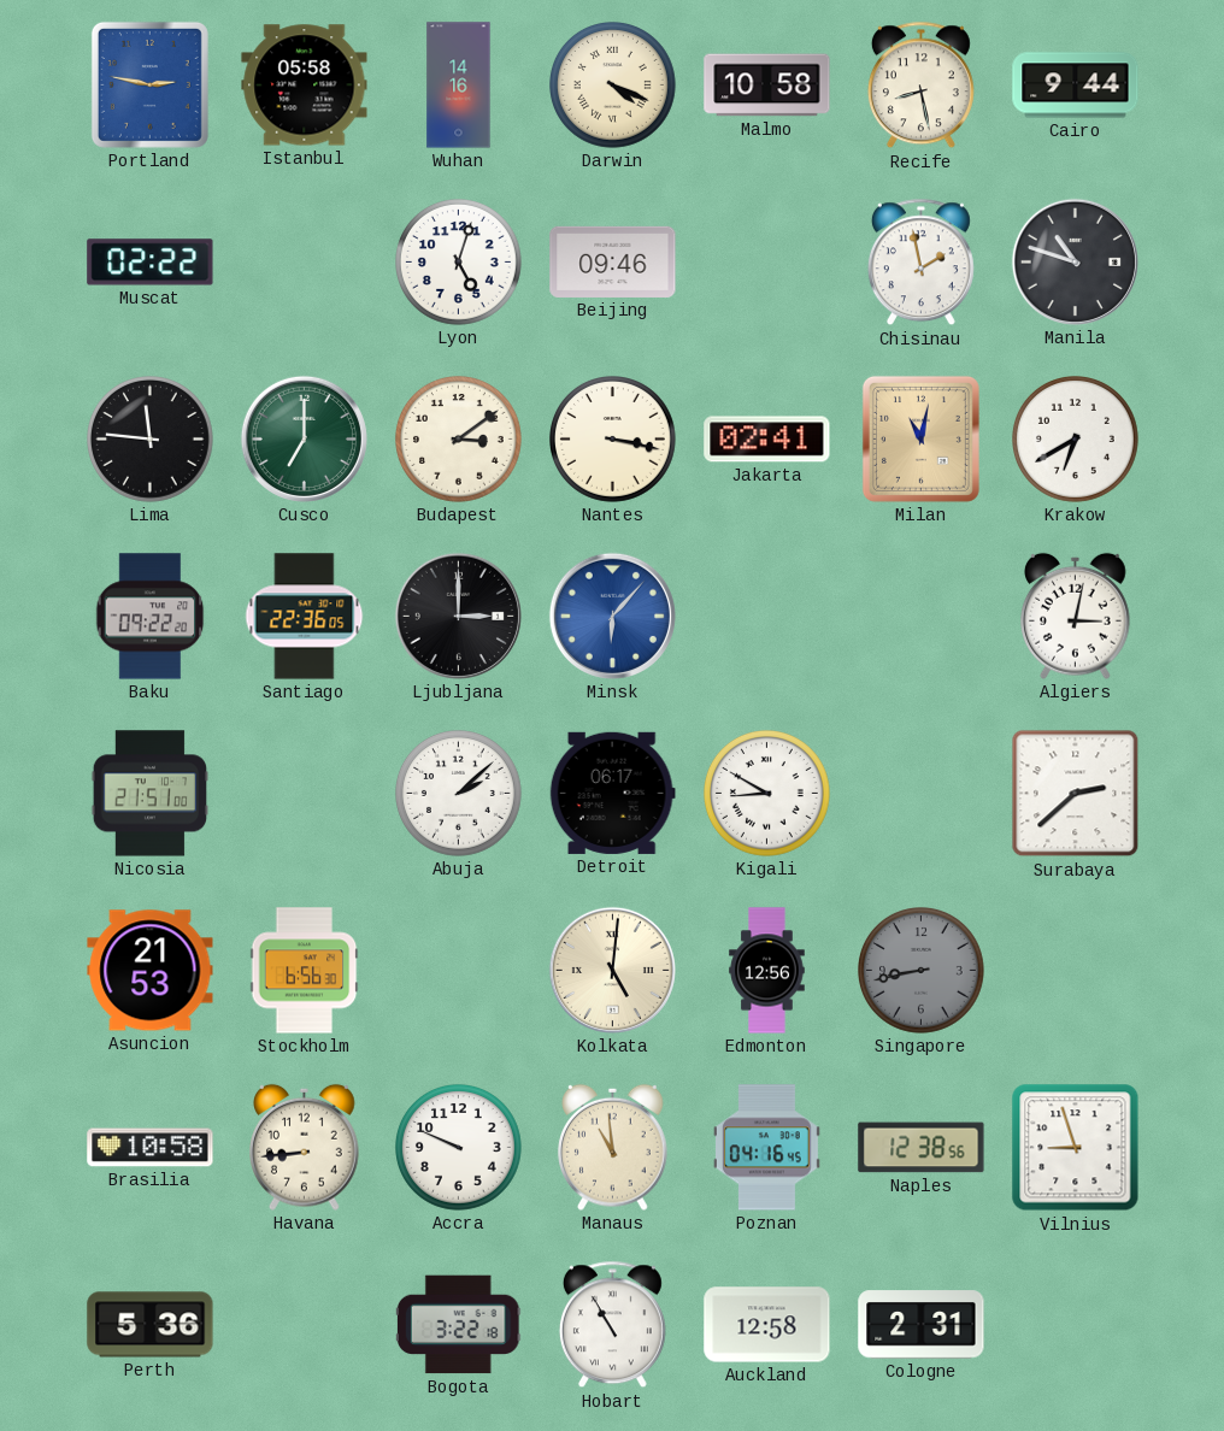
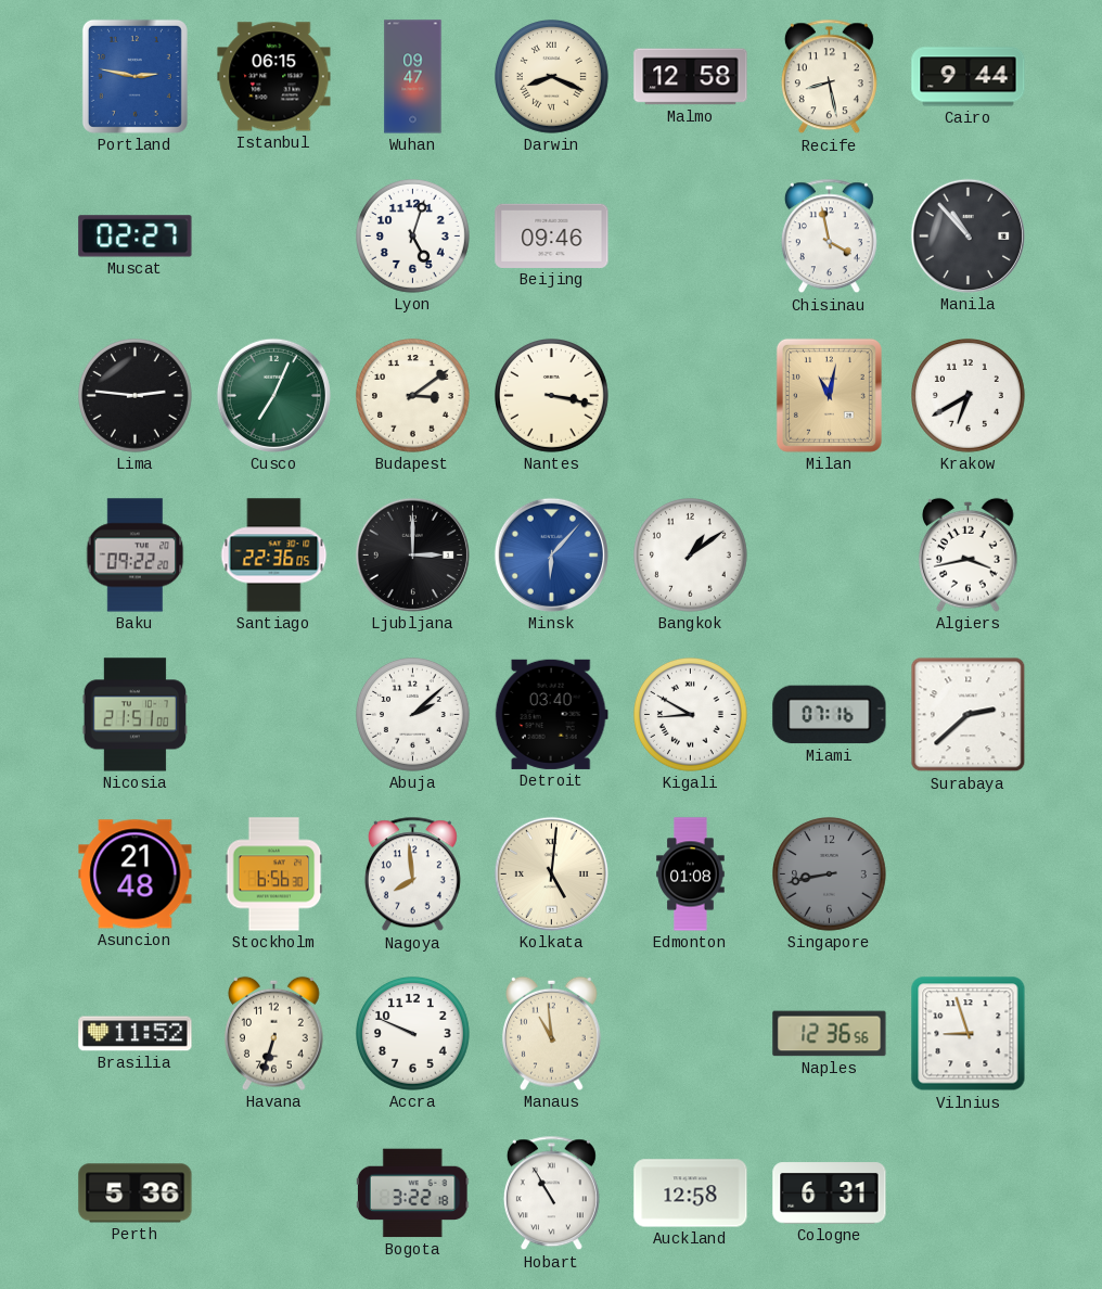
Istanbul: 05:58 -> 06:15 (274, 77)
Wuhan: 14:16 -> 09:47 (413, 77)
Darwin: 4:19 -> 8:19 (552, 77)
Malmo: 10:58 -> 12:58 (691, 77)
Muscat: 02:22 -> 02:27 (136, 237)
Chisinau: 1:58 -> 3:58 (829, 237)
Manila: 10:48 -> 10:53 (968, 235)
Lima: 11:46 -> 2:46 (136, 396)
Cusco: 7:00 -> 7:04 (273, 395)
Jakarta: 02:41 -> none (767, 440)
Bangkok: none -> 1:09 (691, 556)
Algiers: 3:02 -> 3:43 (969, 554)
Detroit: 06:17 -> 03:40 (551, 714)
Miami: none -> 07:16 (830, 715)
Asuncion: 21:53 -> 21:48 (136, 875)
Nagoya: none -> 7:59 (412, 875)
Edmonton: 12:56 -> 01:08 (691, 875)
Brasilia: 10:58 -> 11:52 (136, 1034)
Havana: 8:44 -> 6:33 (274, 1033)
Poznan: 04:16 -> none (766, 1148)
Naples: 12:38 -> 12:36 (830, 1034)
Cologne: 2:31 -> 6:31 (830, 1194)
